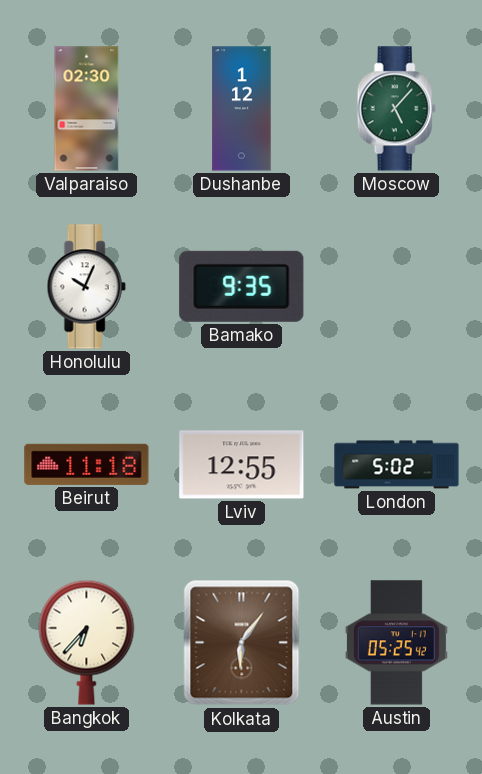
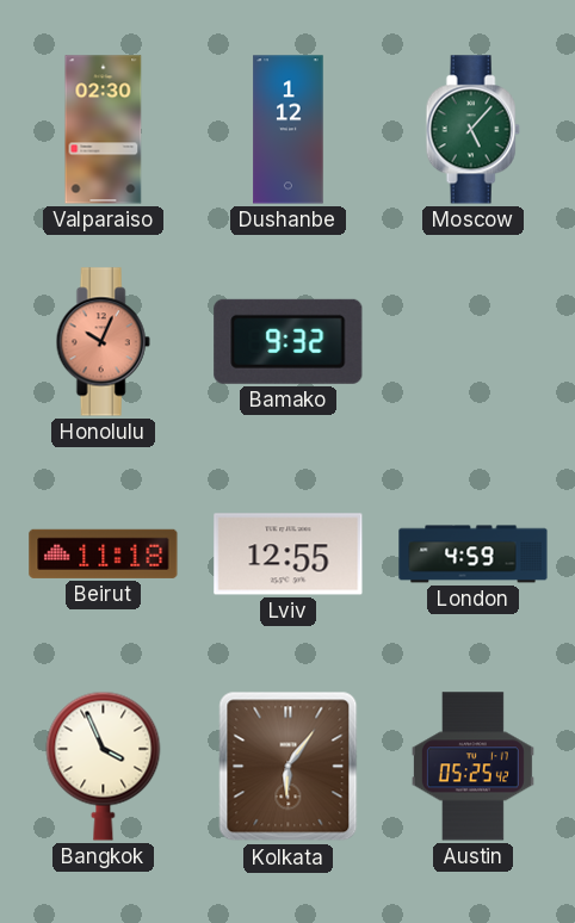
Honolulu dial: white -> salmon (103, 342)
Bamako: 9:35 -> 9:32 (289, 341)
London: 5:02 -> 4:59 (474, 555)
Bangkok: 6:37 -> 3:56 (104, 766)
